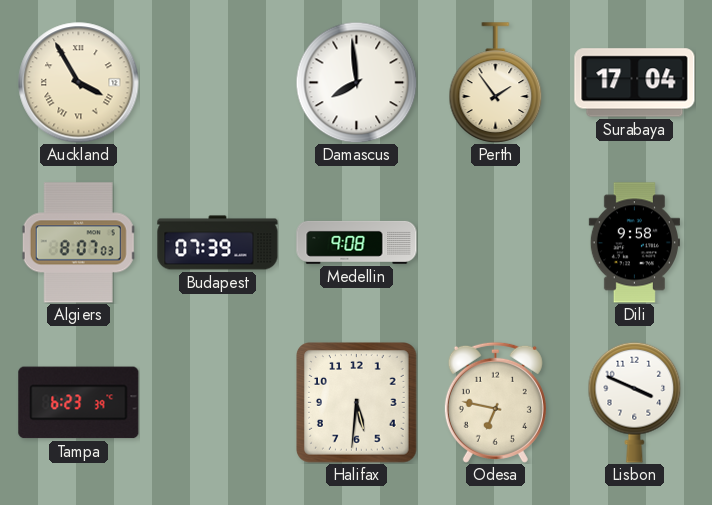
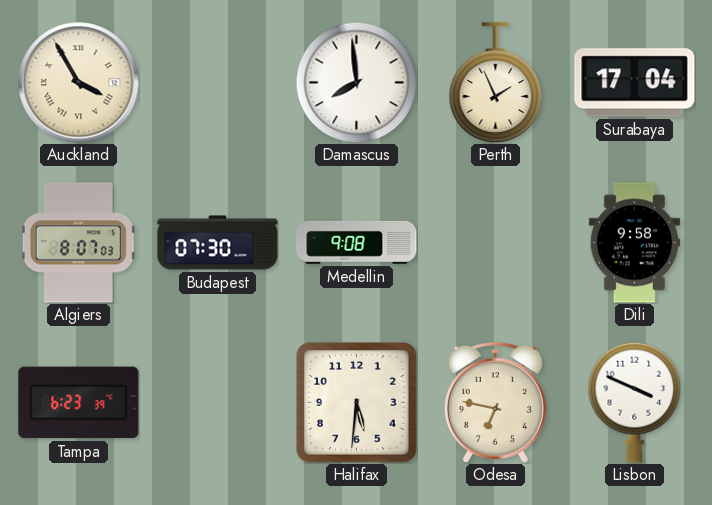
Perth: 1:54 -> 1:56 (496, 83)
Budapest: 07:39 -> 07:30 (218, 243)
